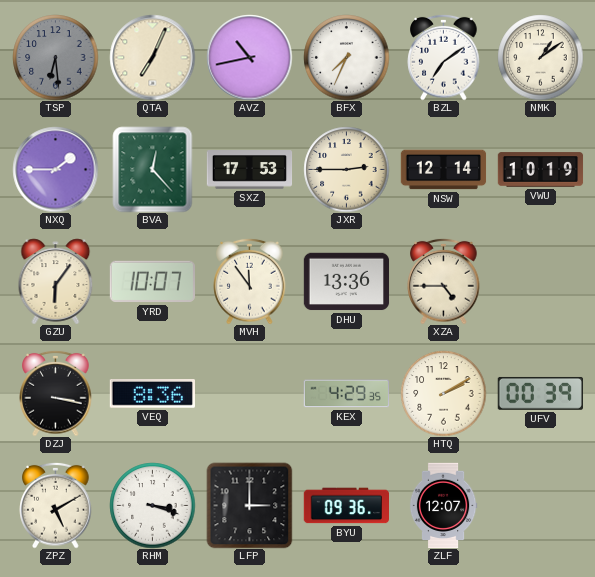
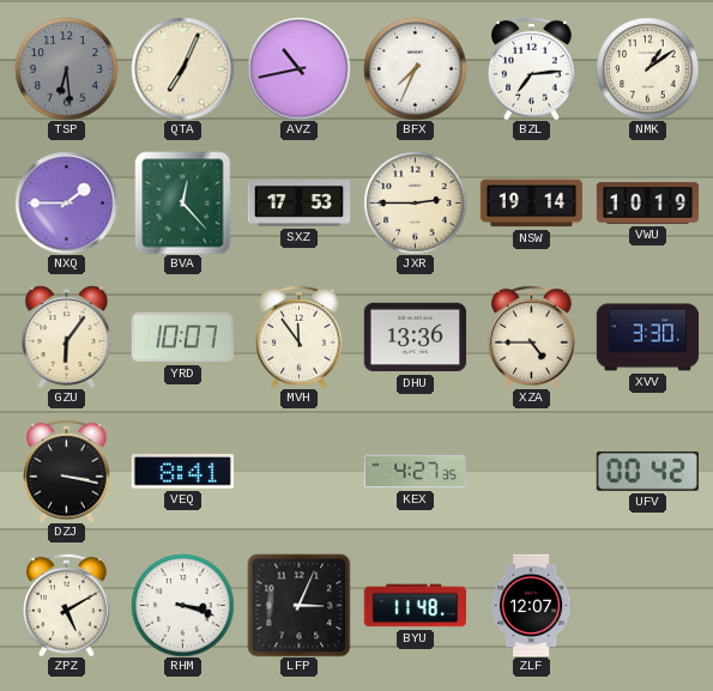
BZL: 7:09 -> 7:14 (532, 68)
NSW: 12:14 -> 19:14 (531, 204)
XVV: none -> 3:30 (647, 338)
VEQ: 8:36 -> 8:41 (182, 472)
KEX: 4:29 -> 4:27 (415, 472)
HTQ: 2:10 -> none (443, 393)
UFV: 00:39 -> 00:42 (647, 471)
LFP: 3:00 -> 3:04 (298, 605)
BYU: 09:36 -> 11:48 (415, 606)
